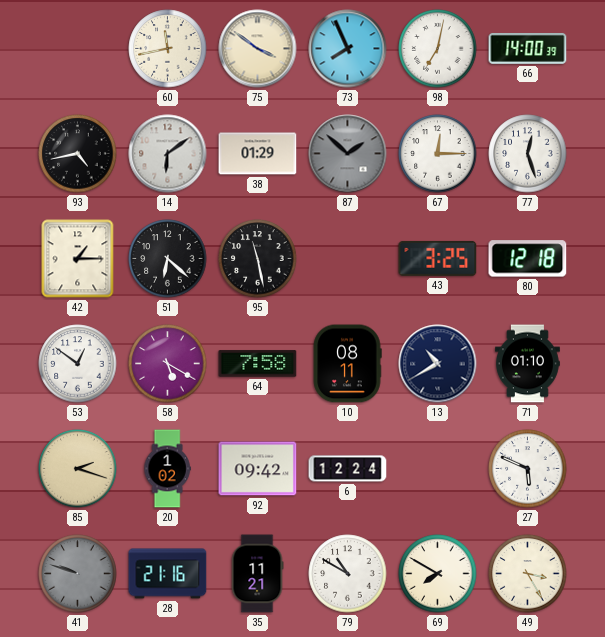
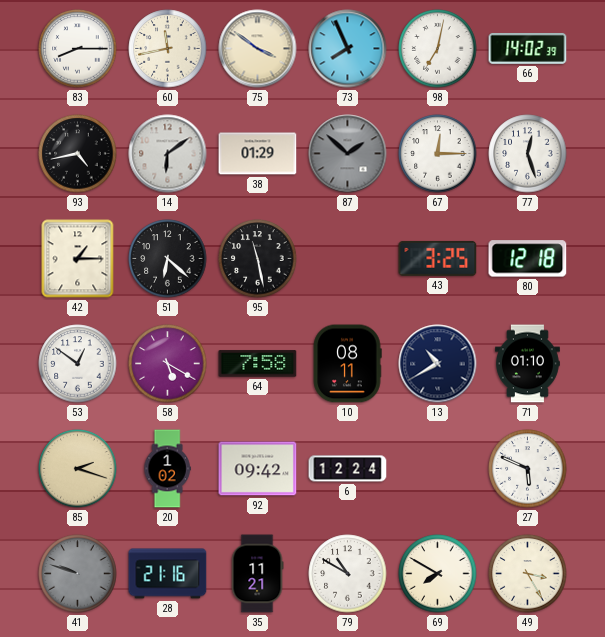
83: none -> 8:15 (78, 49)
66: 14:00 -> 14:02 (528, 48)
